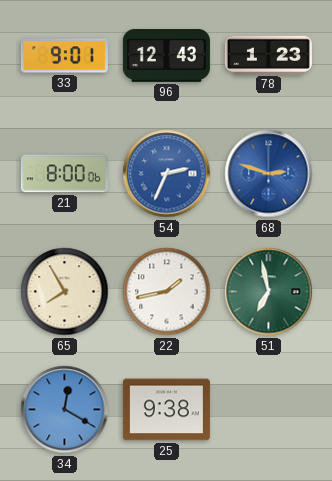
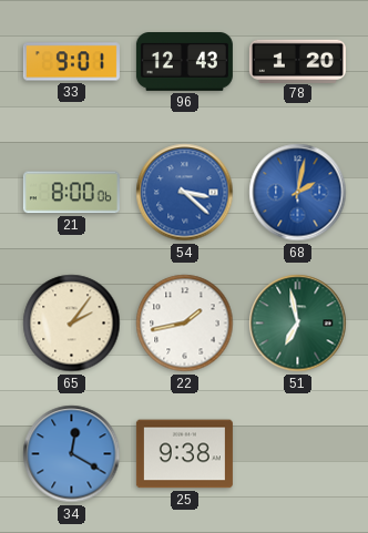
78: 1:23 -> 1:20 (297, 61)
54: 2:34 -> 3:22 (185, 193)
68: 2:48 -> 2:02 (298, 193)
65: 7:55 -> 2:06 (72, 324)
